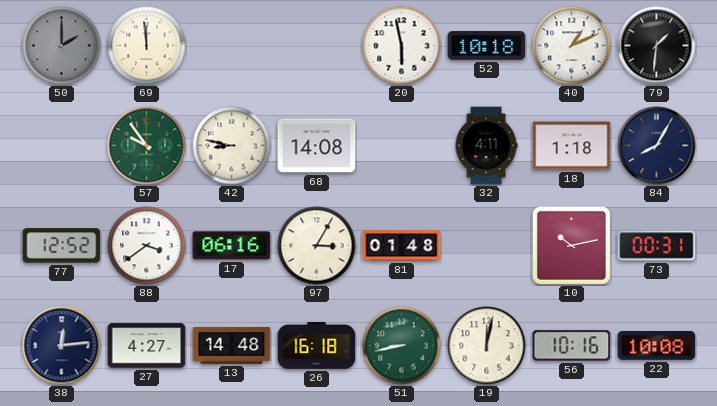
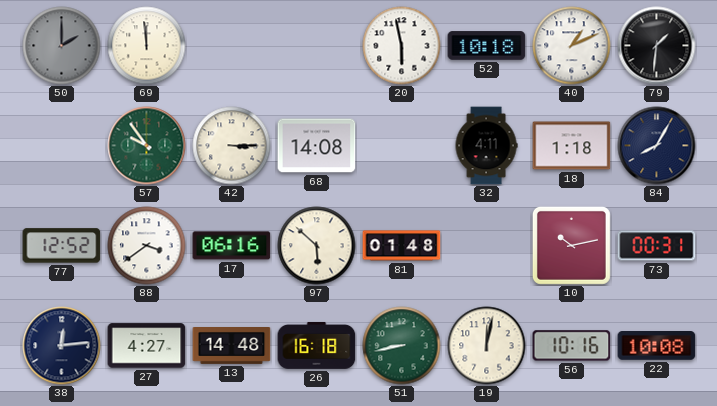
42: 8:47 -> 3:15 (232, 146)
97: 3:05 -> 5:52 (317, 246)
